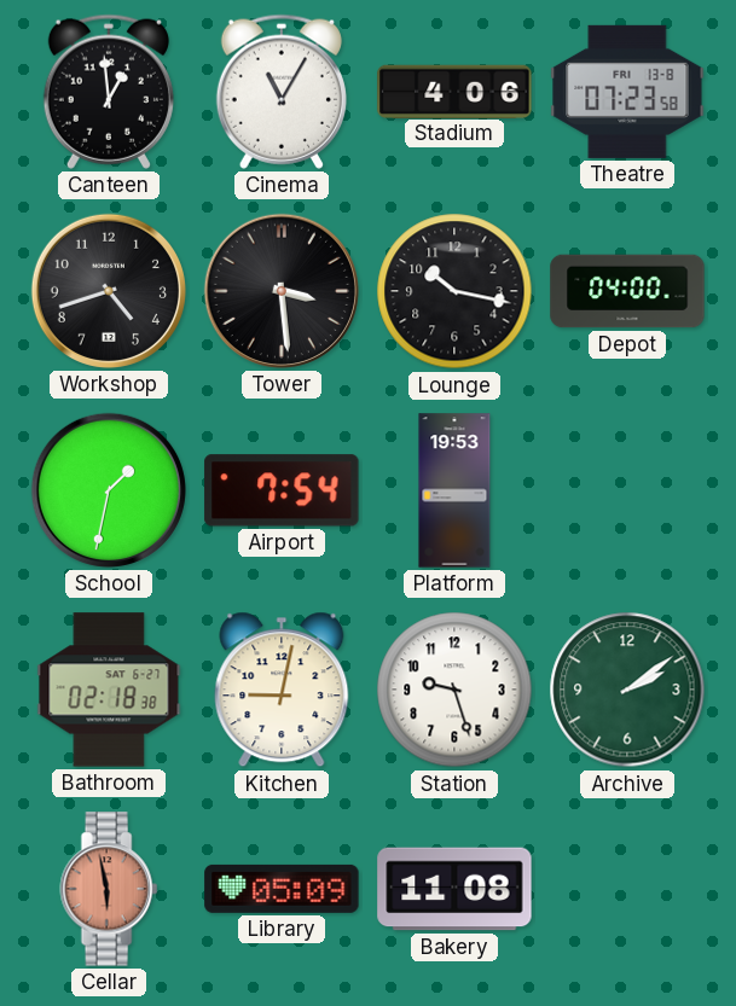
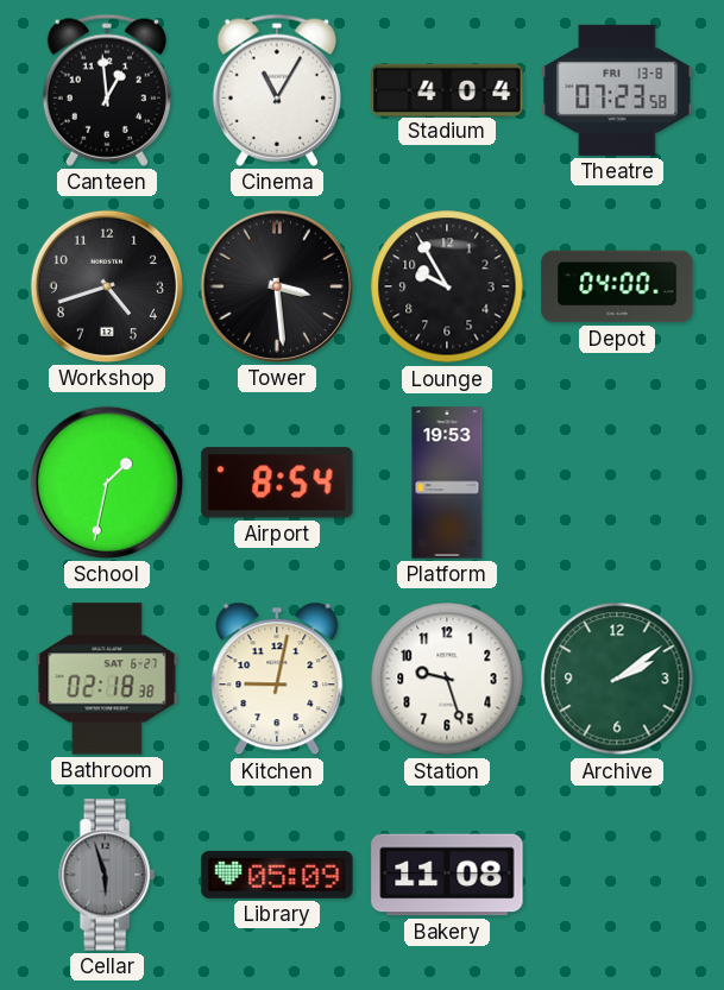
Stadium: 4:06 -> 4:04 (447, 89)
Lounge: 10:17 -> 9:55 (447, 286)
Airport: 7:54 -> 8:54 (277, 483)
Cellar: 5:58 -> 5:57 (107, 875)
Cellar dial: salmon -> grey (107, 875)
